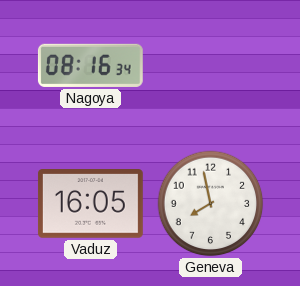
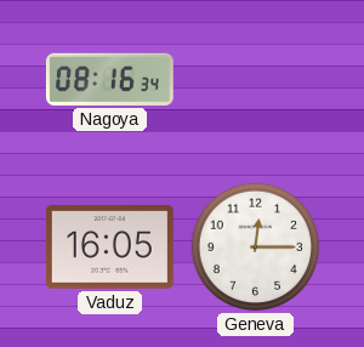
Geneva: 7:58 -> 12:15 (256, 248)
